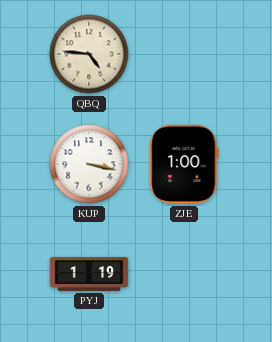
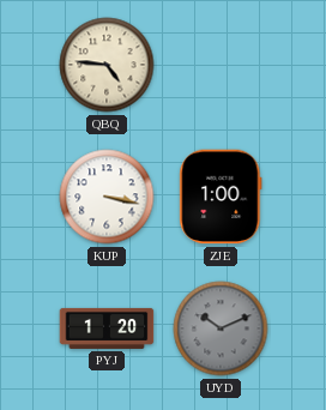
PYJ: 1:19 -> 1:20 (107, 328)
UYD: none -> 10:11 (221, 328)
